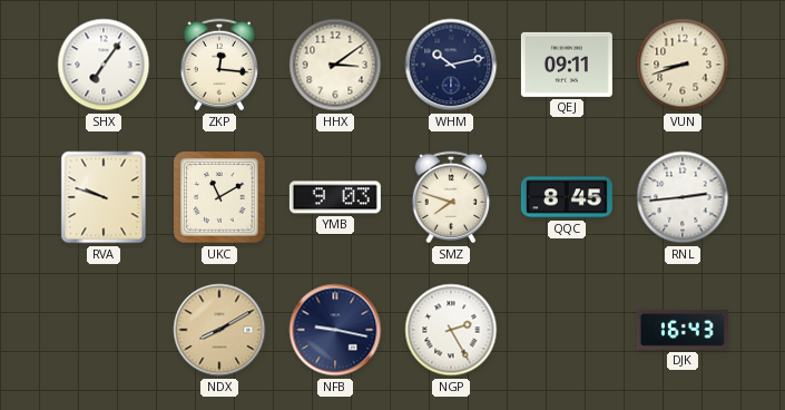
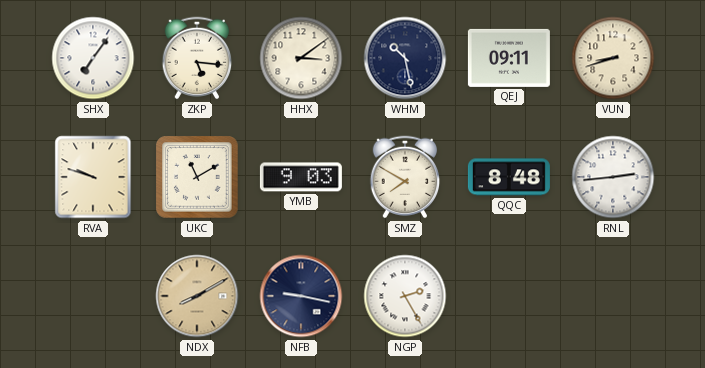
ZKP: 12:16 -> 5:16 (197, 58)
WHM: 10:13 -> 10:28 (405, 58)
SMZ: 7:48 -> 7:50 (405, 177)
QQC: 8:45 -> 8:48 (509, 177)
DJK: 16:43 -> none (683, 331)
